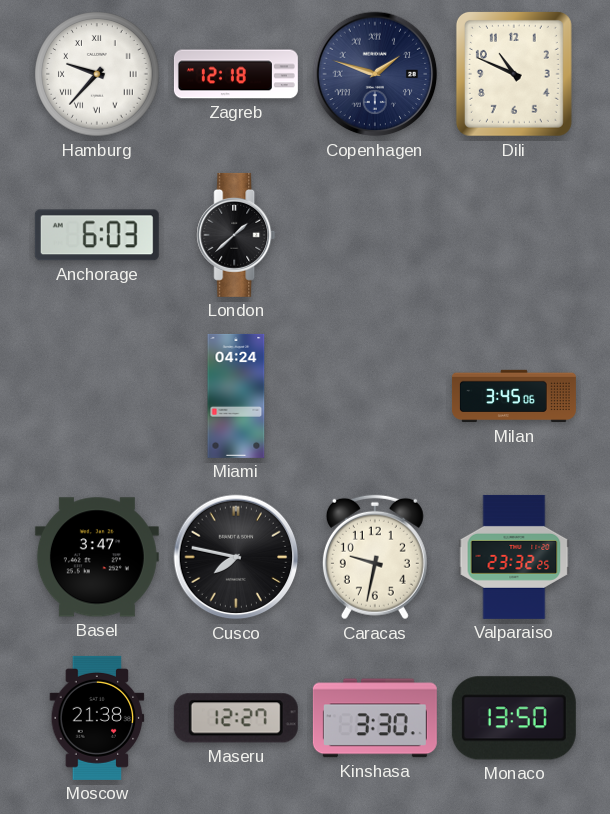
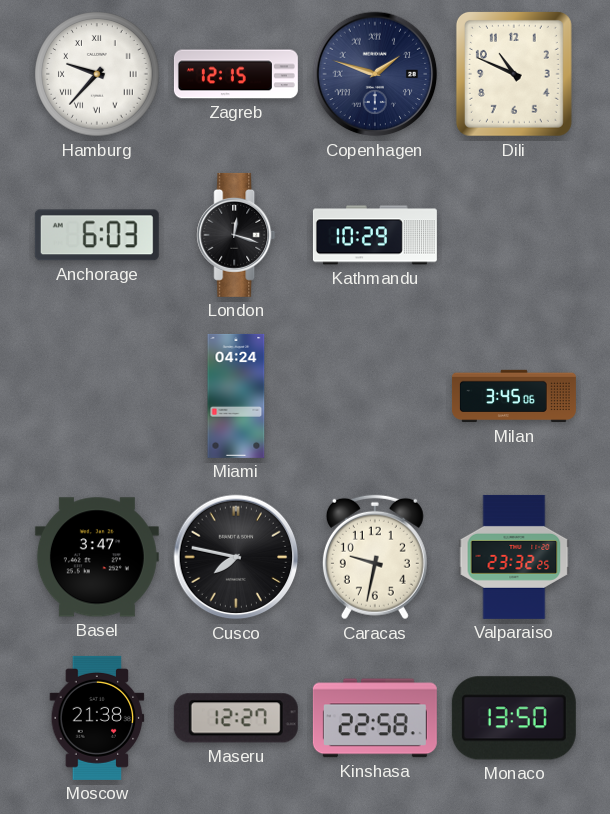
Zagreb: 12:18 -> 12:15 (236, 74)
London: 1:38 -> 12:18 (236, 235)
Kathmandu: none -> 10:29 (375, 235)
Kinshasa: 3:30 -> 22:58 (375, 718)
